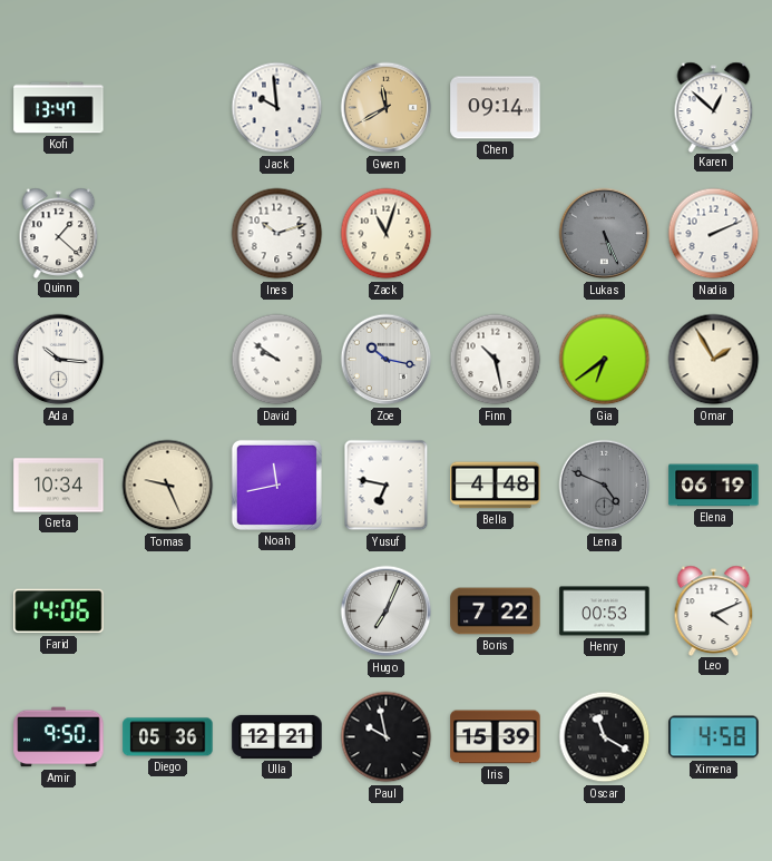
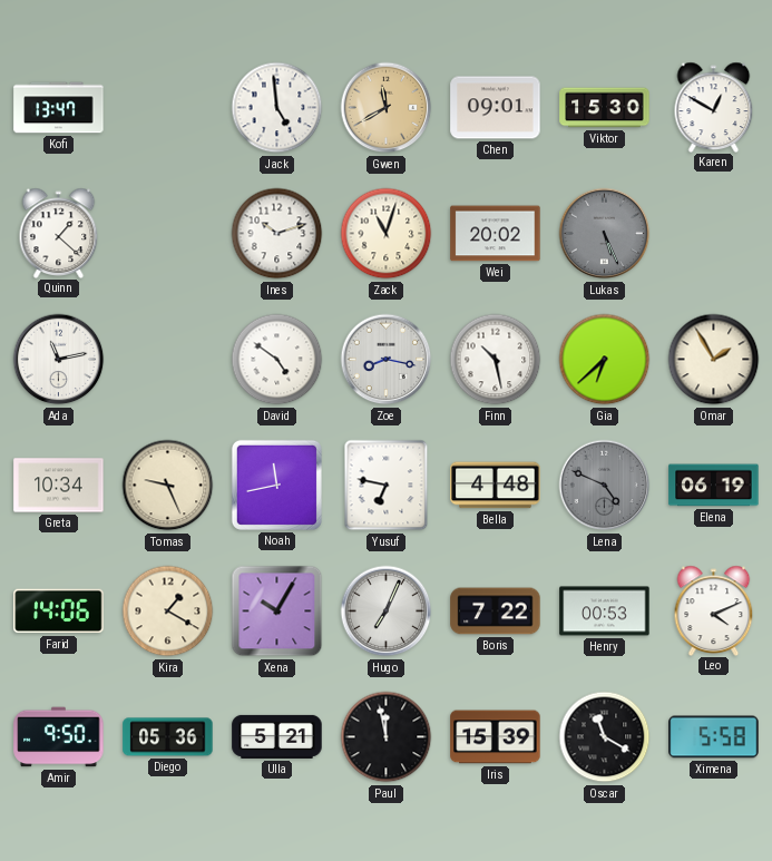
Jack: 9:59 -> 4:59 (277, 108)
Chen: 09:14 -> 09:01 (496, 108)
Viktor: none -> 15:30 (605, 108)
Karen: 12:52 -> 12:50 (714, 107)
Wei: none -> 20:02 (496, 234)
Nadia: 2:11 -> none (714, 234)
Ada: 10:16 -> 11:13 (59, 360)
David: 9:51 -> 4:51 (277, 360)
Zoe: 10:17 -> 8:17 (387, 360)
Gia: 6:39 -> 6:38 (605, 360)
Kira: none -> 1:20 (168, 611)
Xena: none -> 10:05 (277, 611)
Ulla: 12:21 -> 5:21 (277, 736)
Paul: 9:58 -> 11:58 (387, 737)
Ximena: 4:58 -> 5:58 (714, 737)
